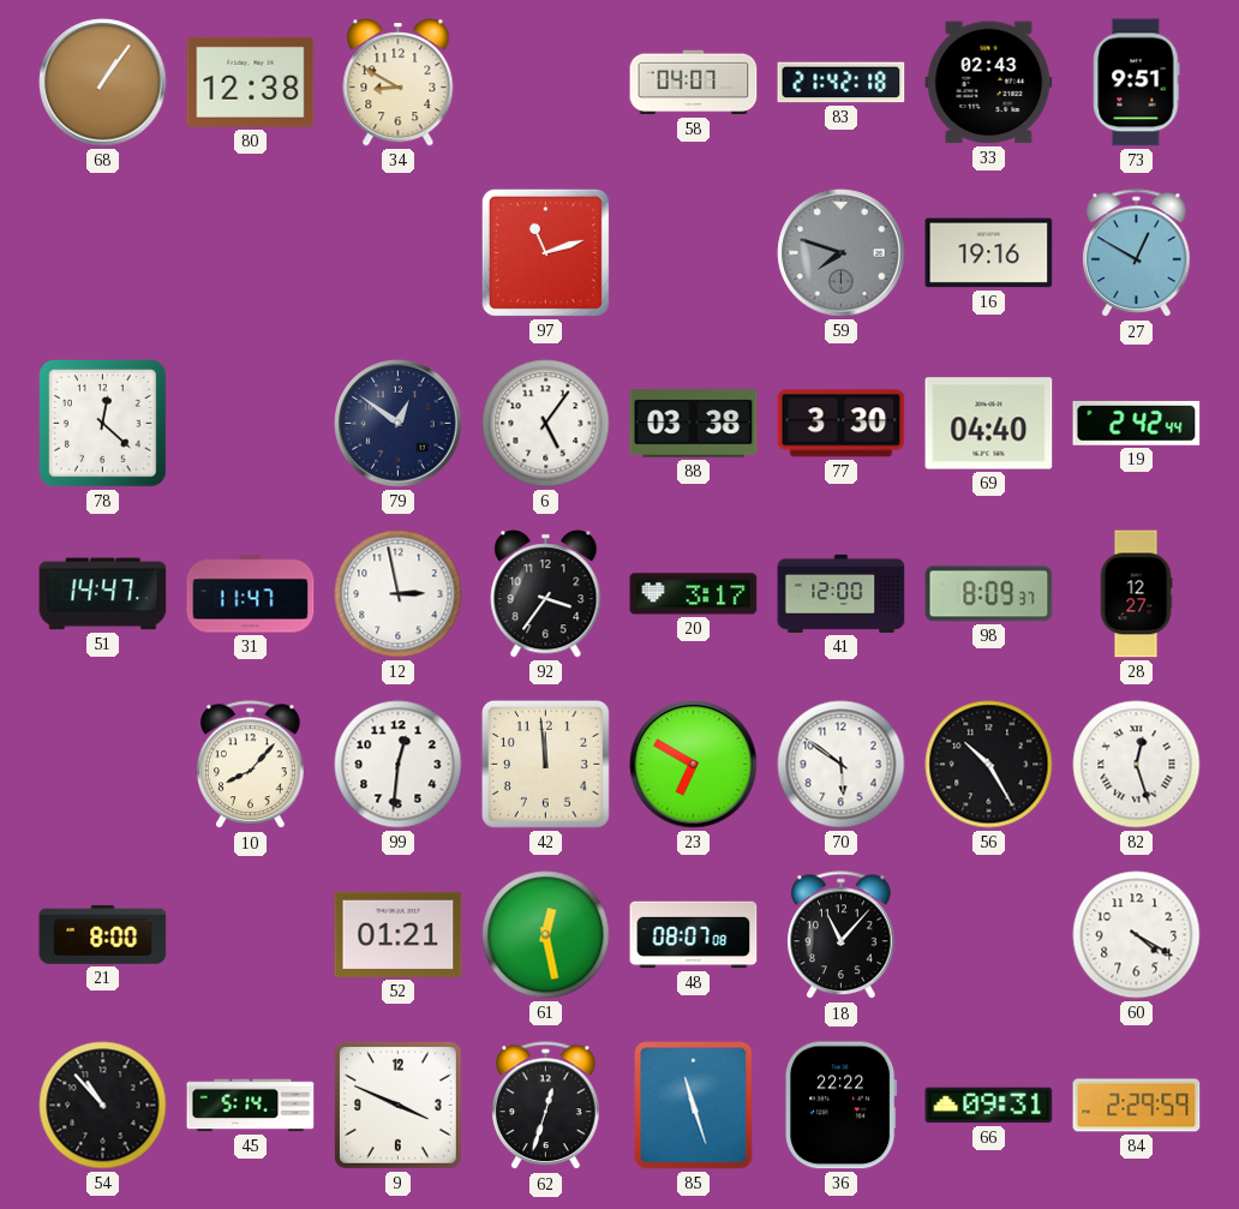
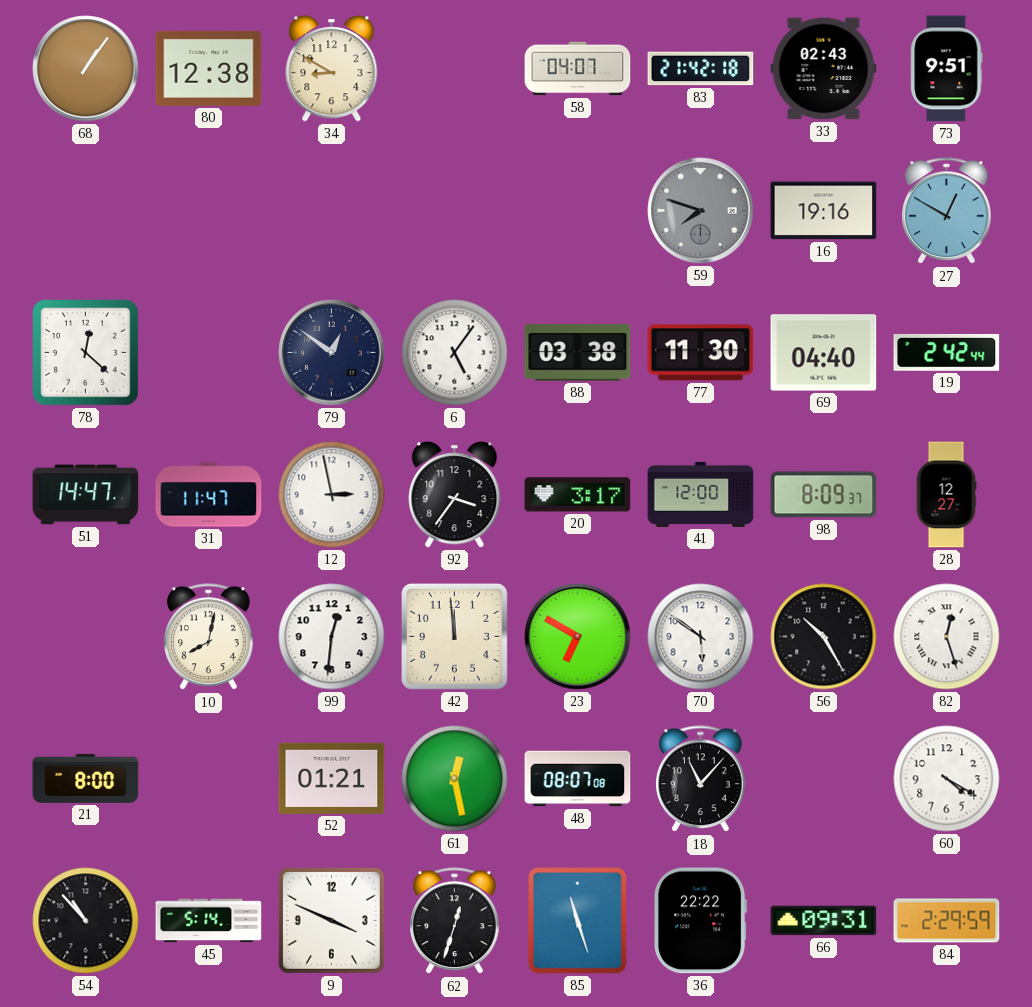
97: 11:12 -> none (545, 252)
77: 3:30 -> 11:30 (701, 353)
10: 8:07 -> 8:02 (209, 637)
